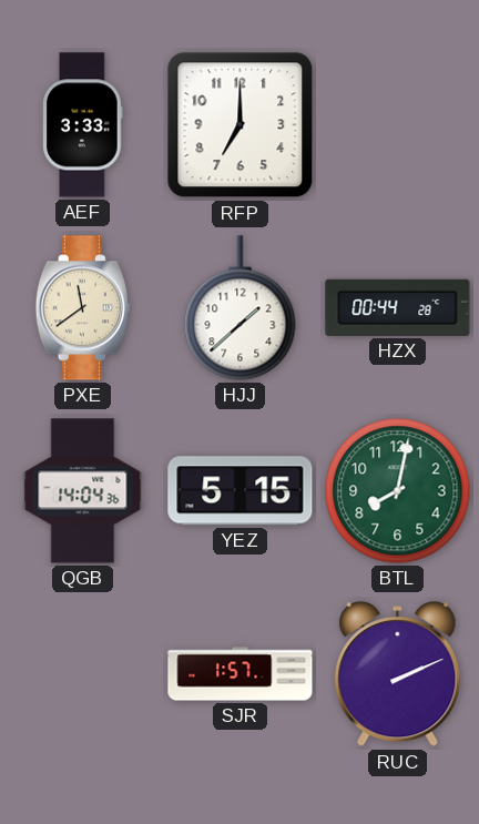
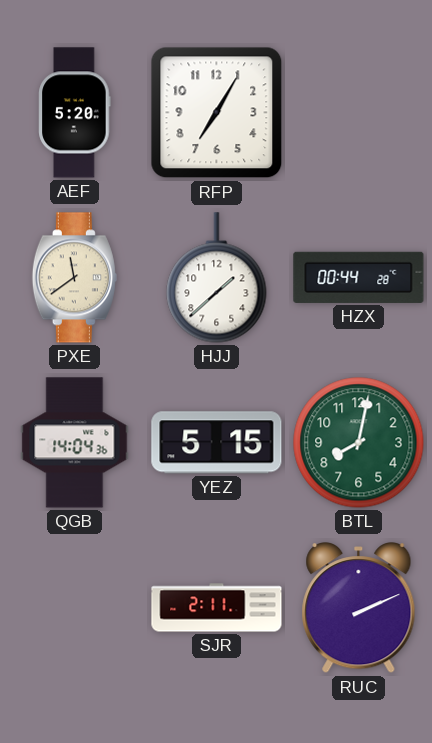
AEF: 3:33 -> 5:20 (75, 113)
RFP: 7:00 -> 7:05 (217, 113)
SJR: 1:57 -> 2:11 (217, 608)
